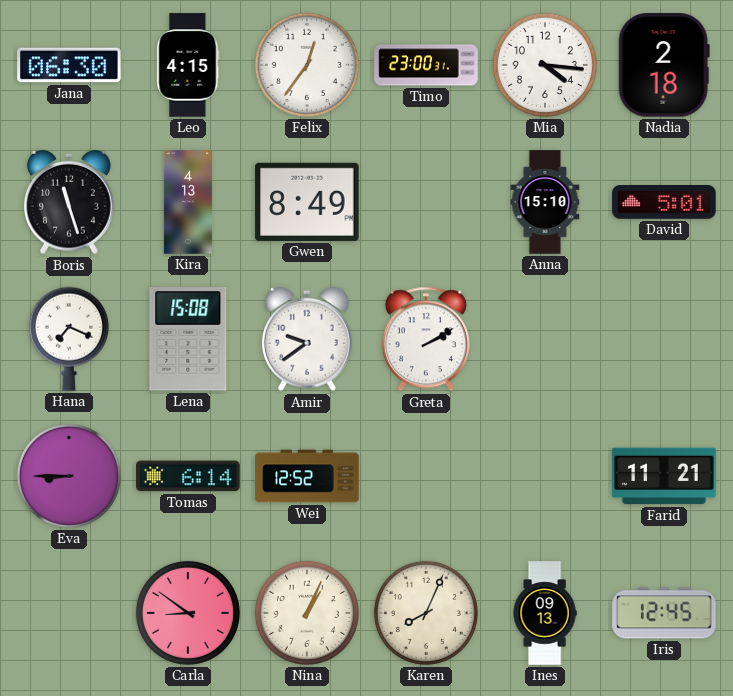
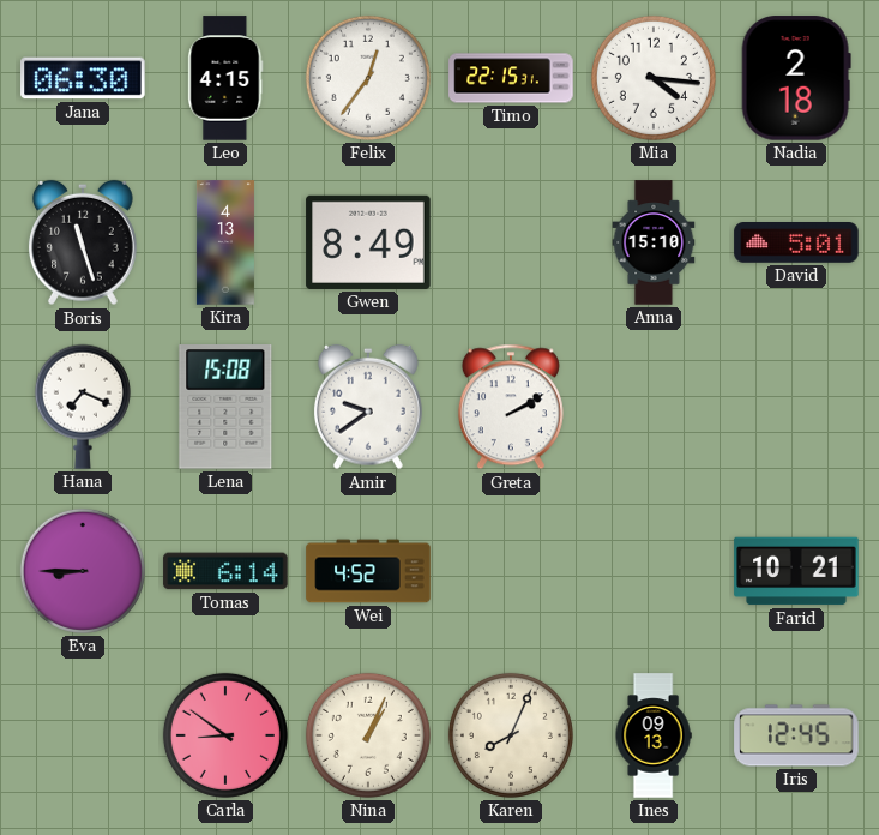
Timo: 23:00 -> 22:15 (511, 78)
Wei: 12:52 -> 4:52 (368, 571)
Farid: 11:21 -> 10:21 (796, 571)
